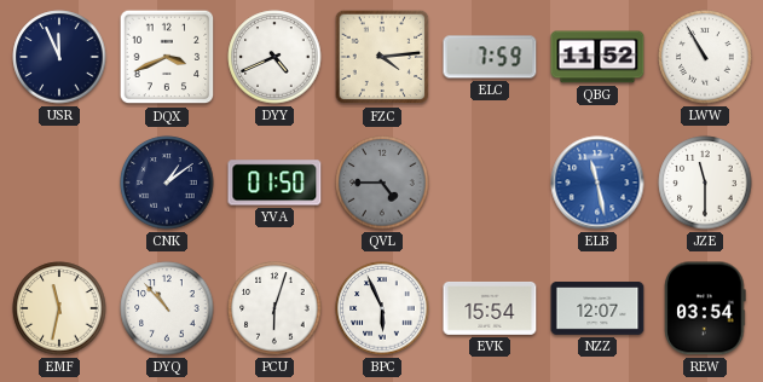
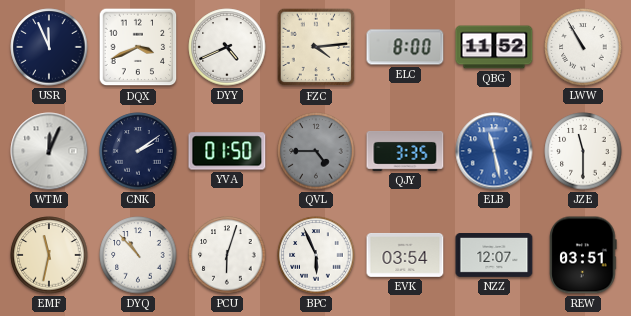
ELC: 7:59 -> 8:00 (405, 47)
WTM: none -> 12:04 (49, 151)
CNK: 1:09 -> 2:09 (138, 151)
QJY: none -> 3:35 (405, 151)
EVK: 15:54 -> 03:54 (405, 255)
REW: 03:54 -> 03:51 (583, 255)
